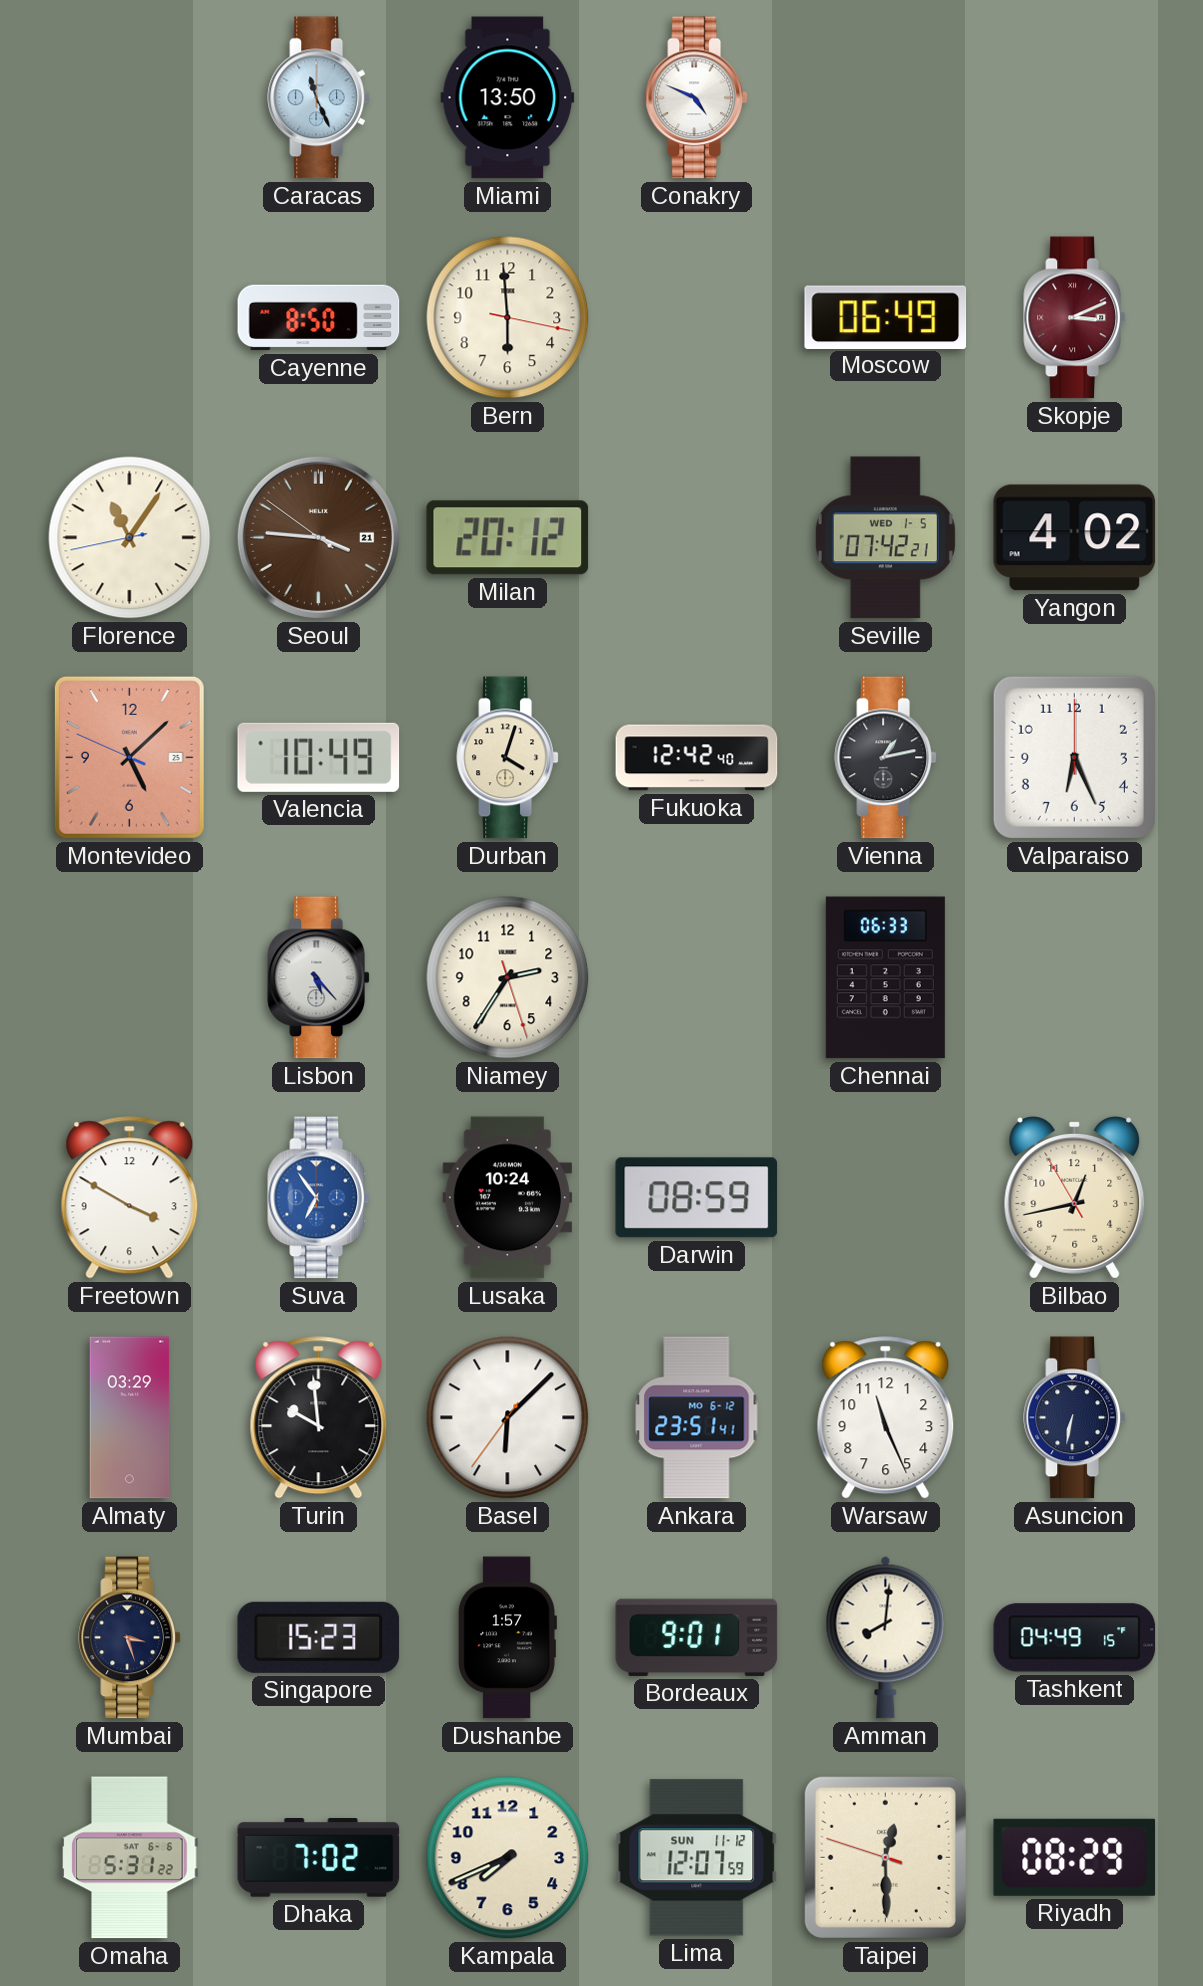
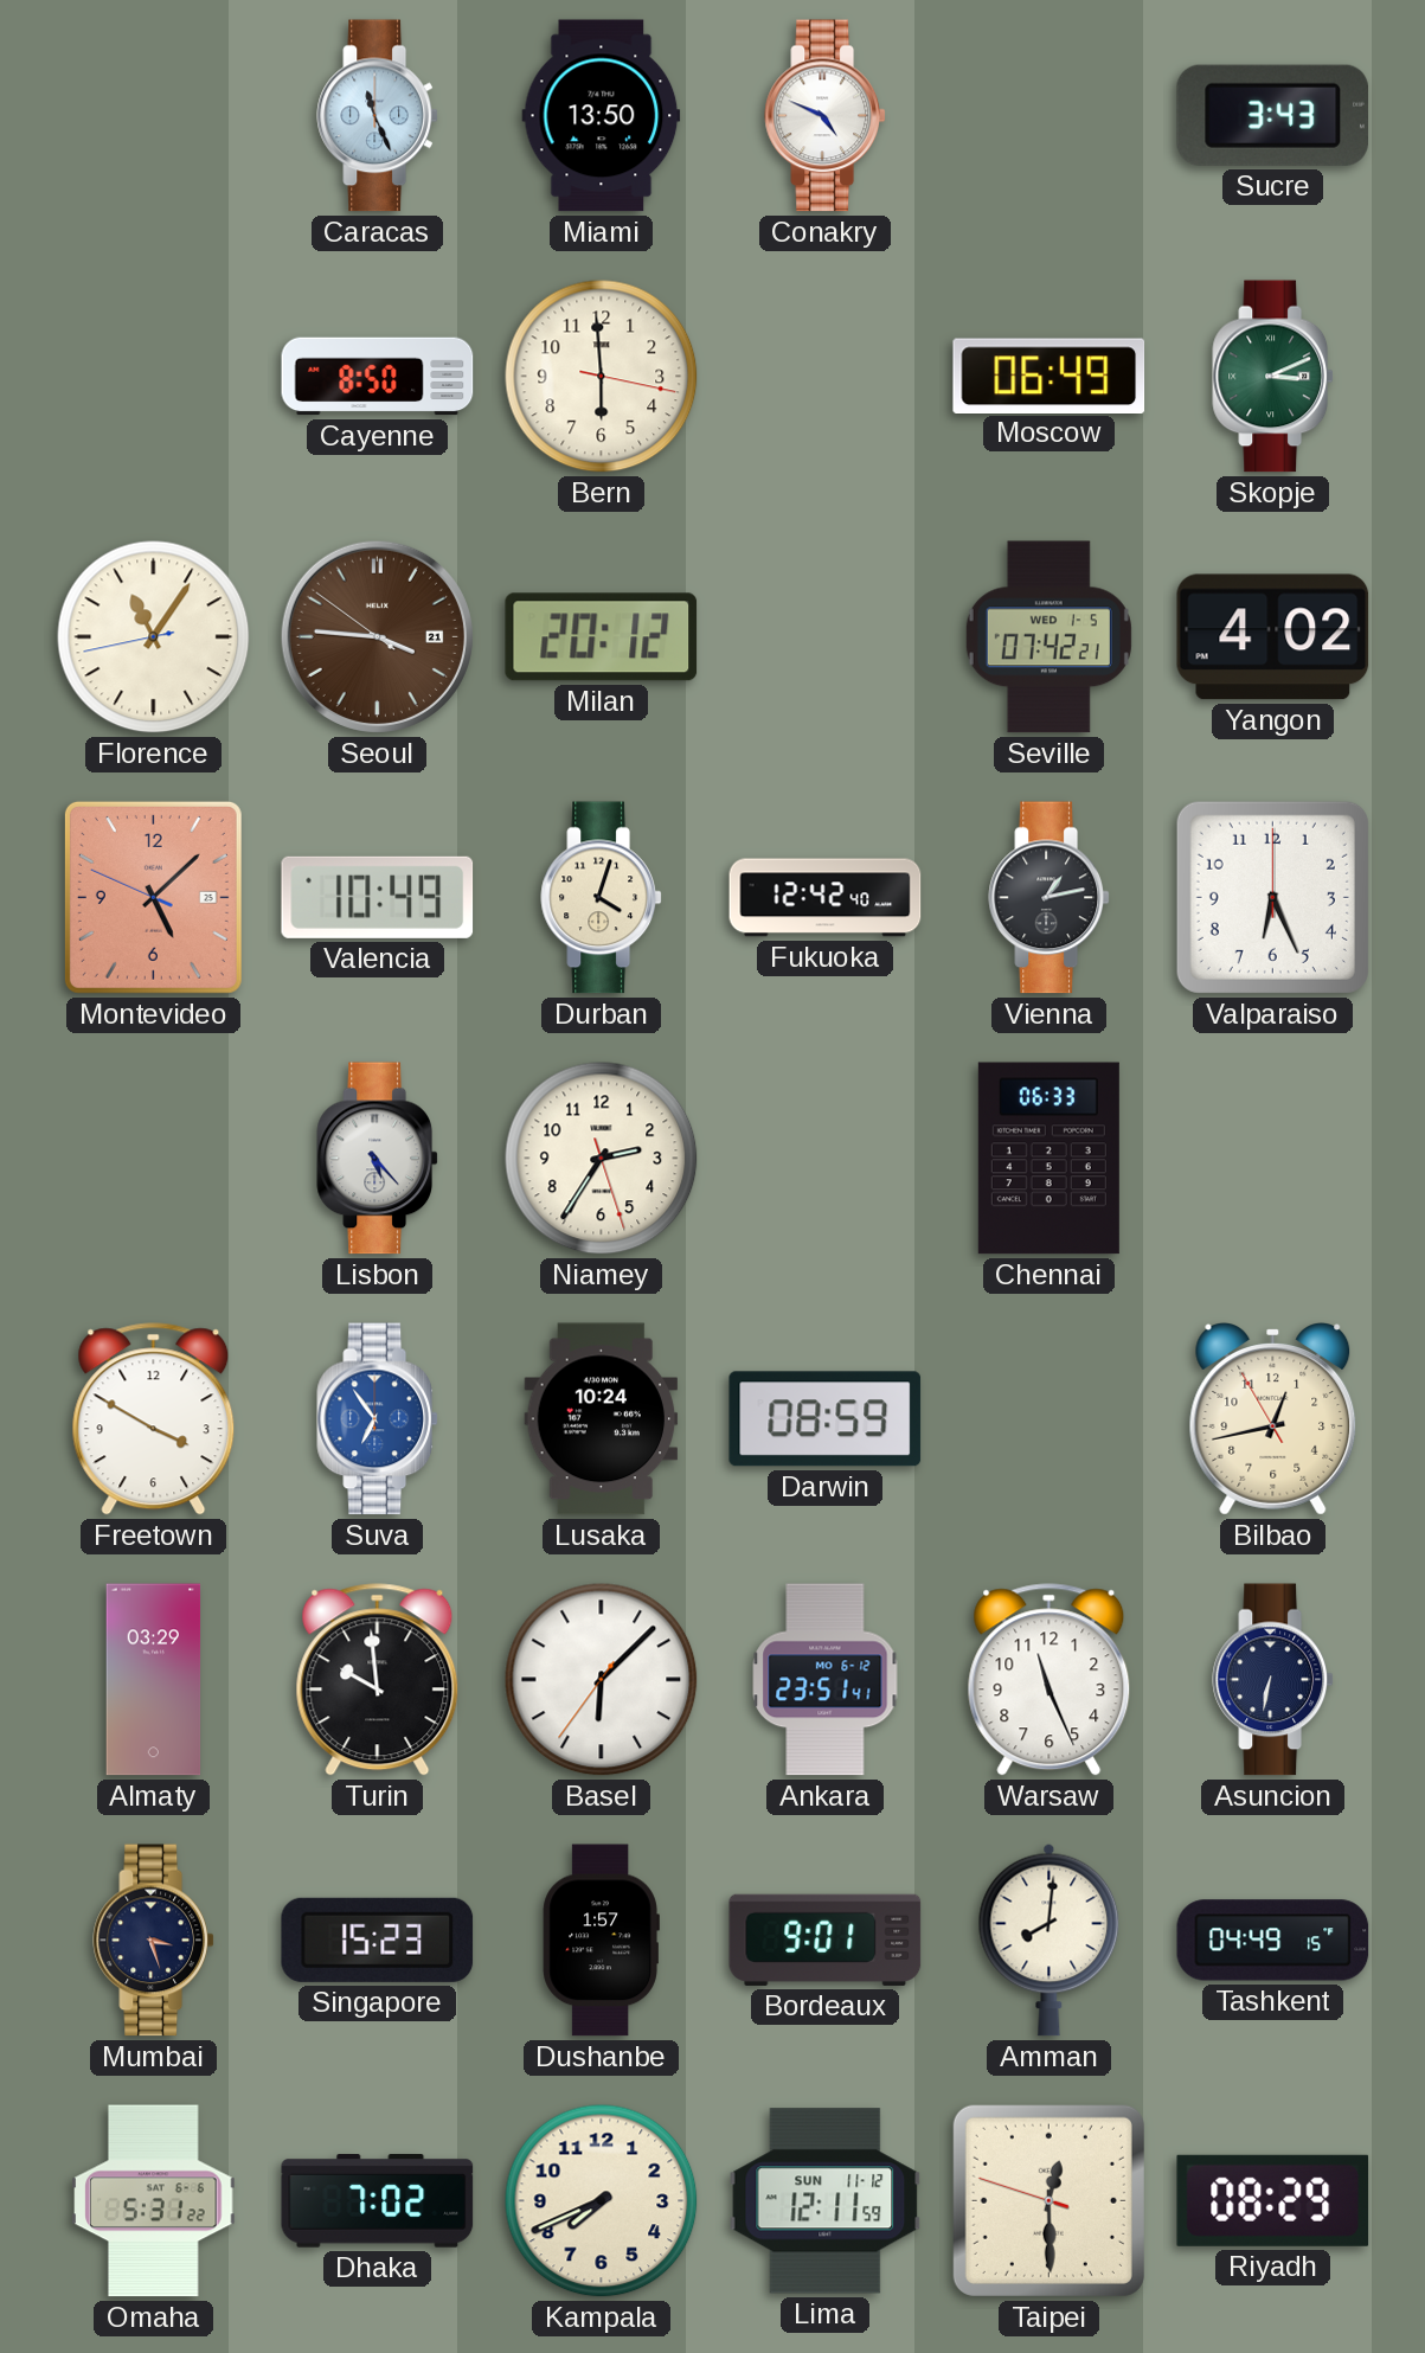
Sucre: none -> 3:43 (1272, 115)
Skopje dial: burgundy -> green (1272, 377)
Lima: 12:07 -> 12:11 (826, 2201)
